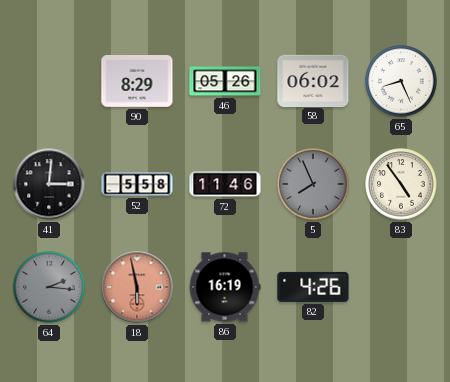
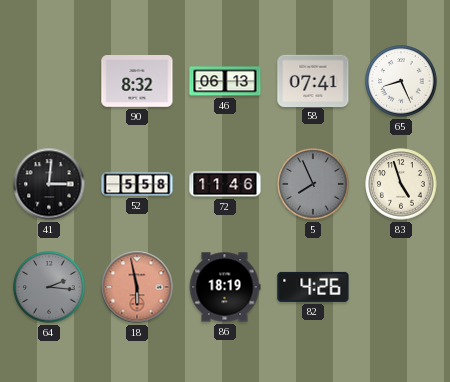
90: 8:29 -> 8:32 (137, 82)
46: 05:26 -> 06:13 (225, 81)
58: 06:02 -> 07:41 (313, 80)
83: 4:54 -> 4:57 (401, 184)
86: 16:19 -> 18:19 (225, 287)
